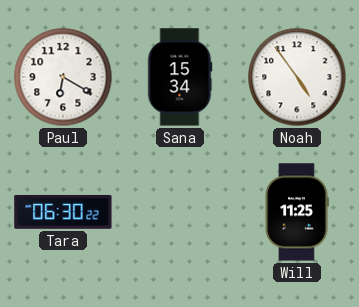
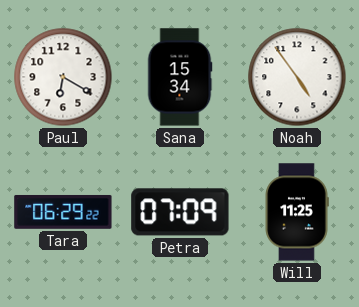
Tara: 06:30 -> 06:29 (63, 212)
Petra: none -> 07:09 (180, 212)
